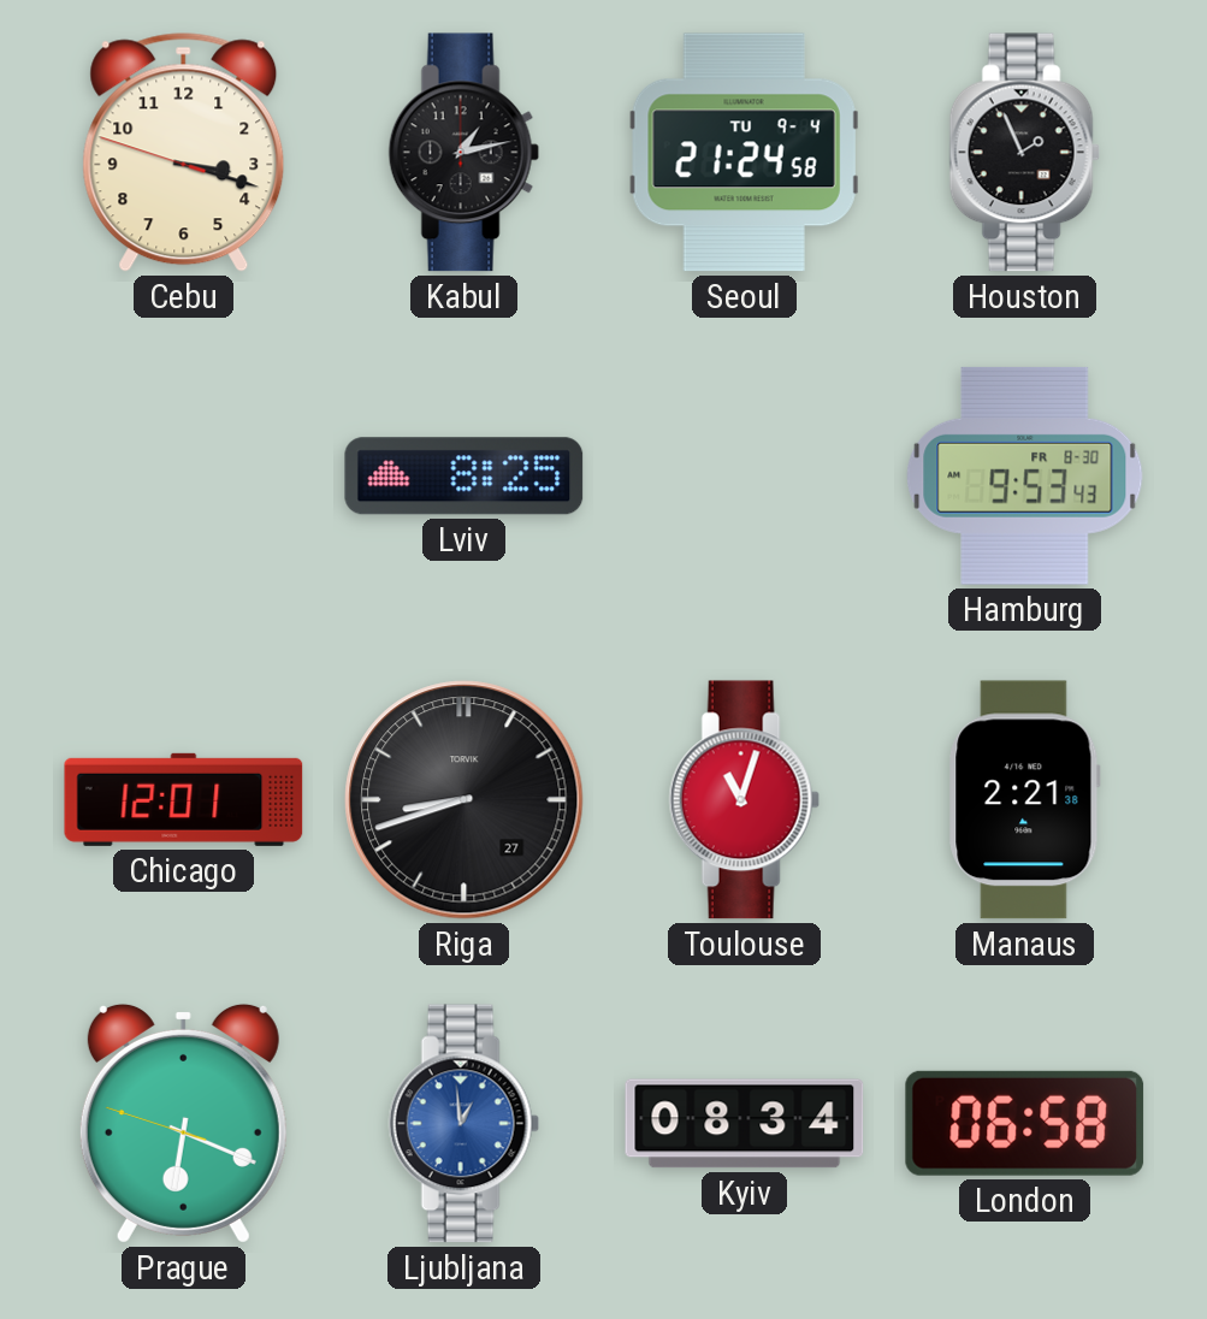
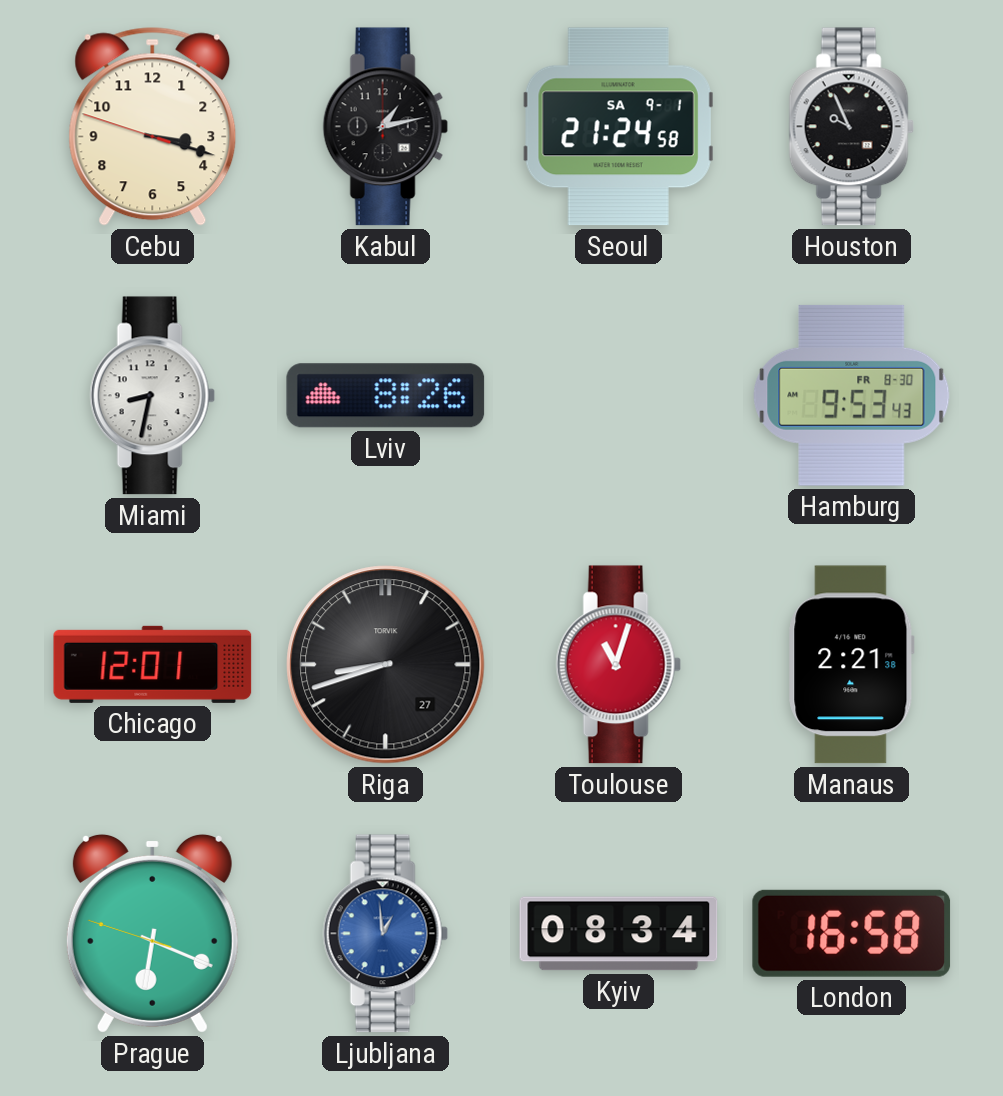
Seoul date: TU 9-4 -> SA 9-1 (618, 127)
Houston: 1:56 -> 9:56 (851, 127)
Miami: none -> 8:32 (152, 396)
Lviv: 8:25 -> 8:26 (386, 396)
London: 06:58 -> 16:58 (852, 933)
